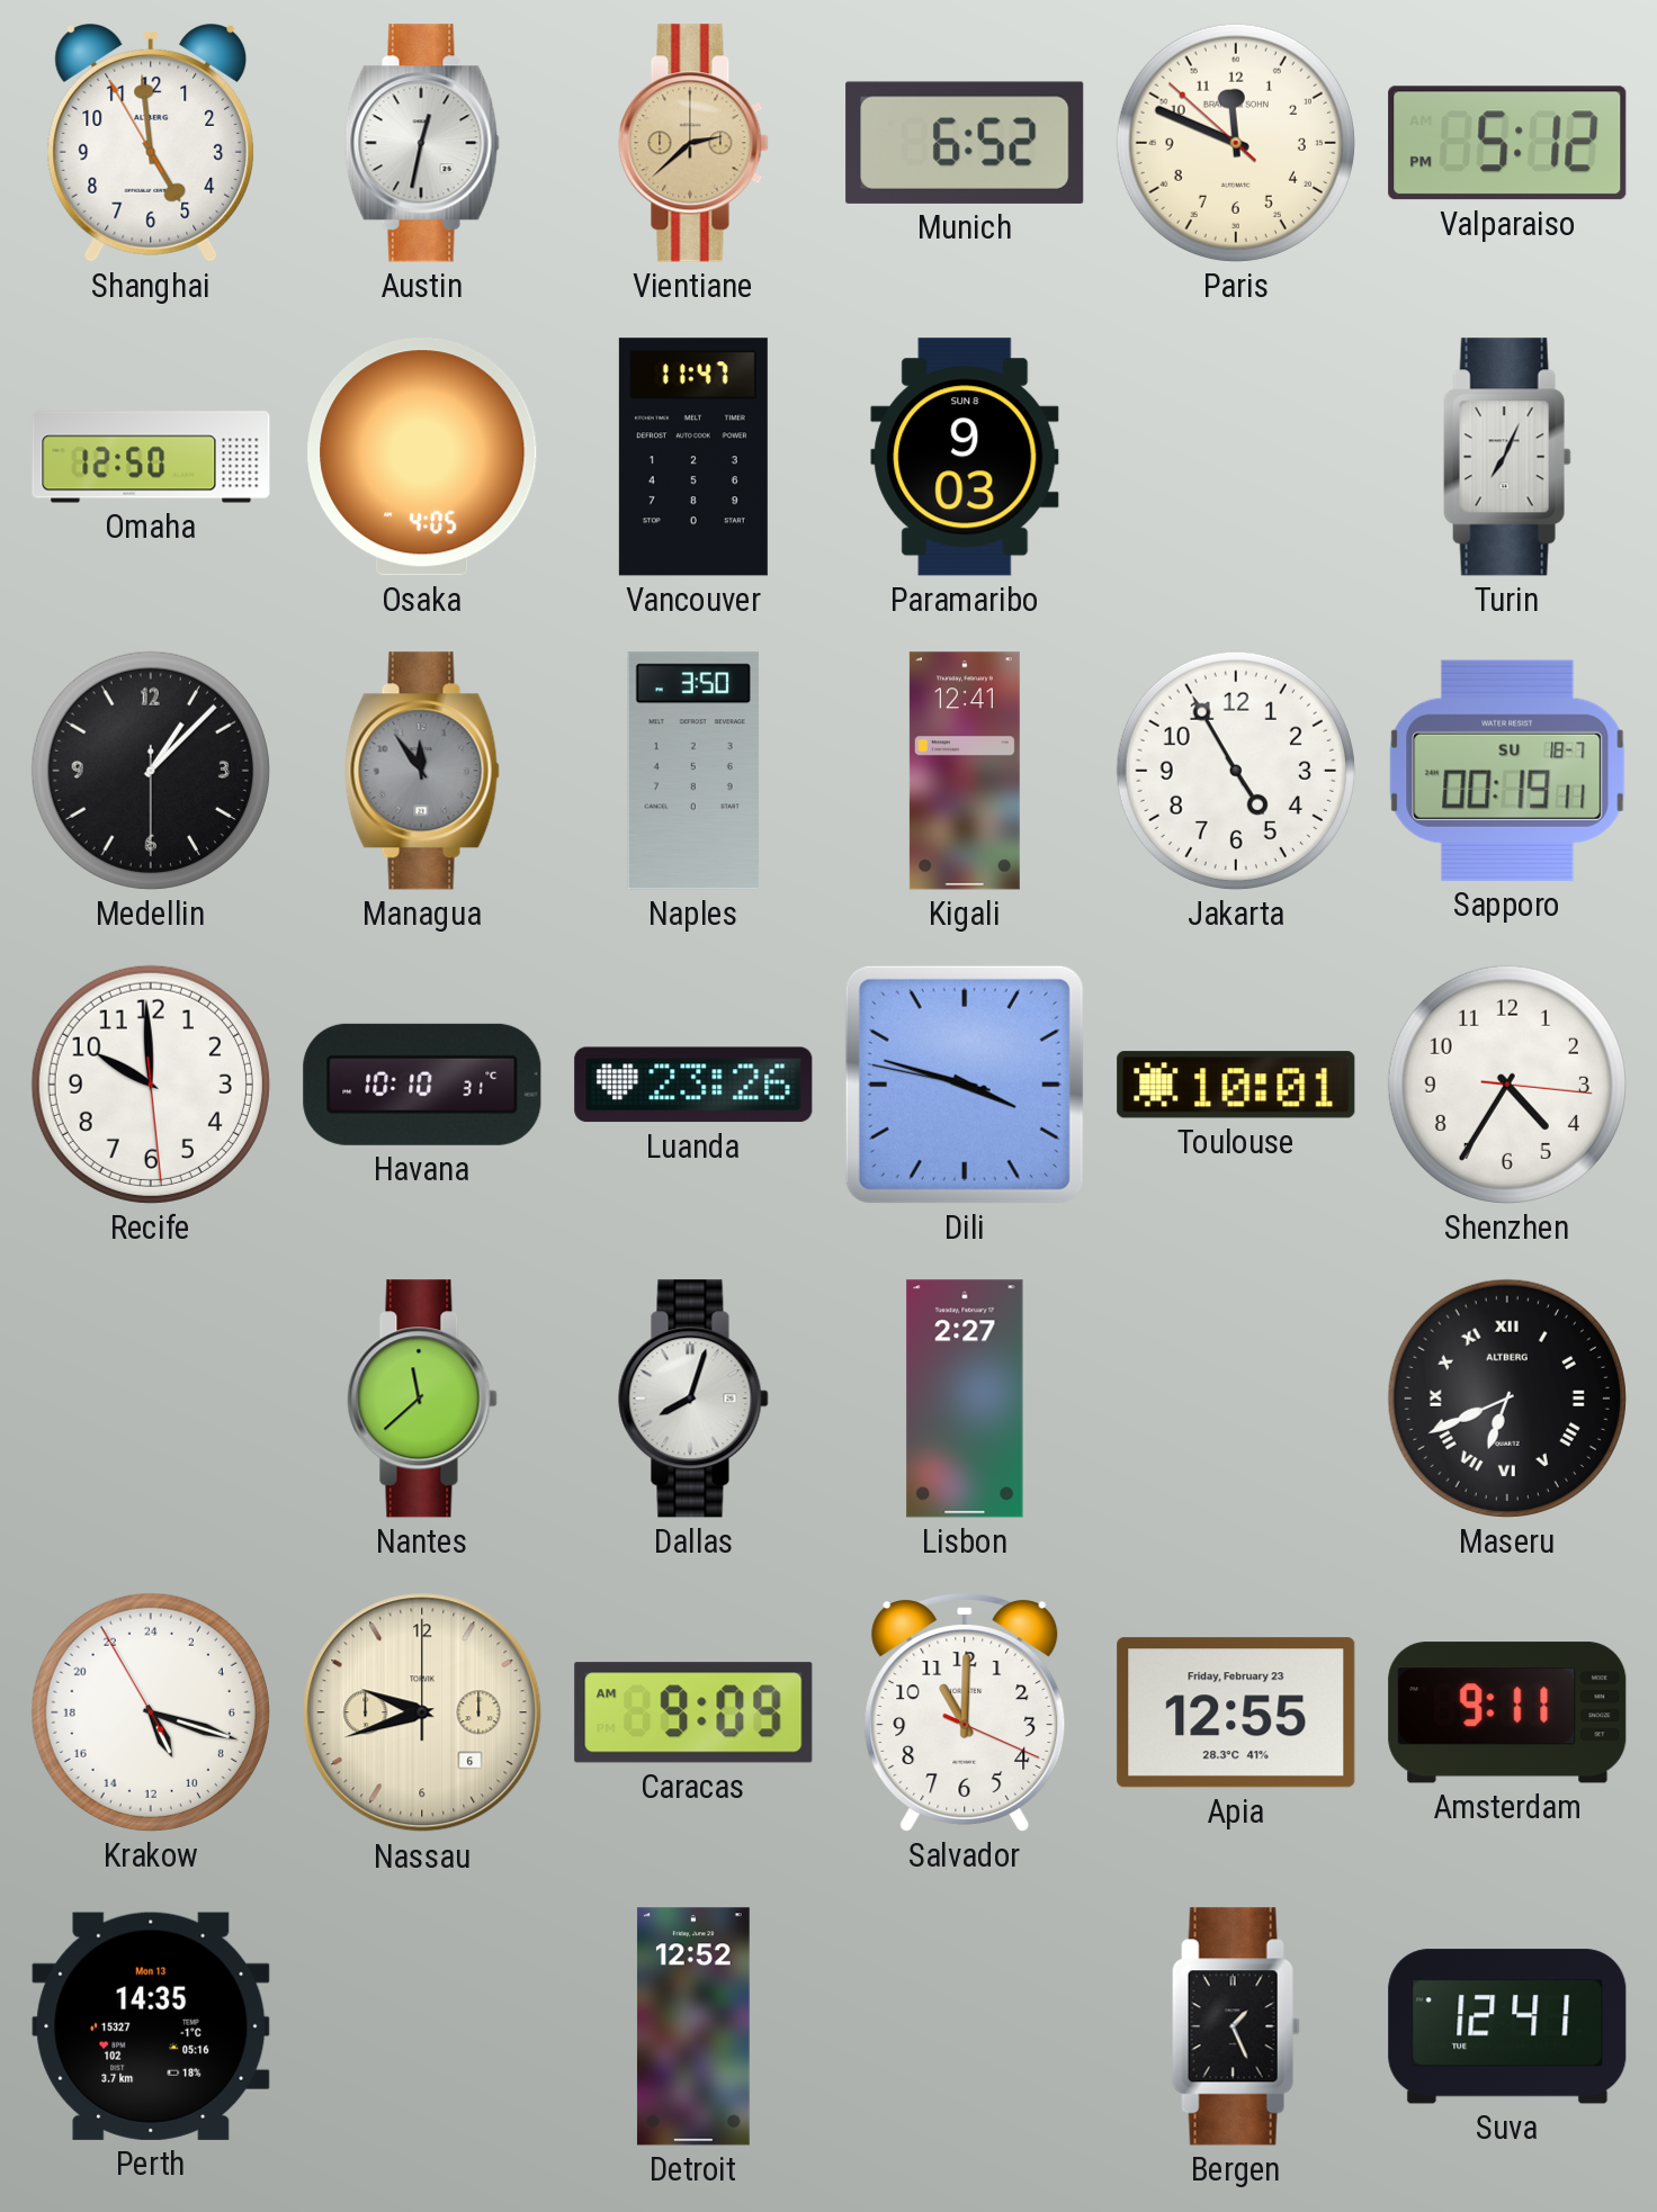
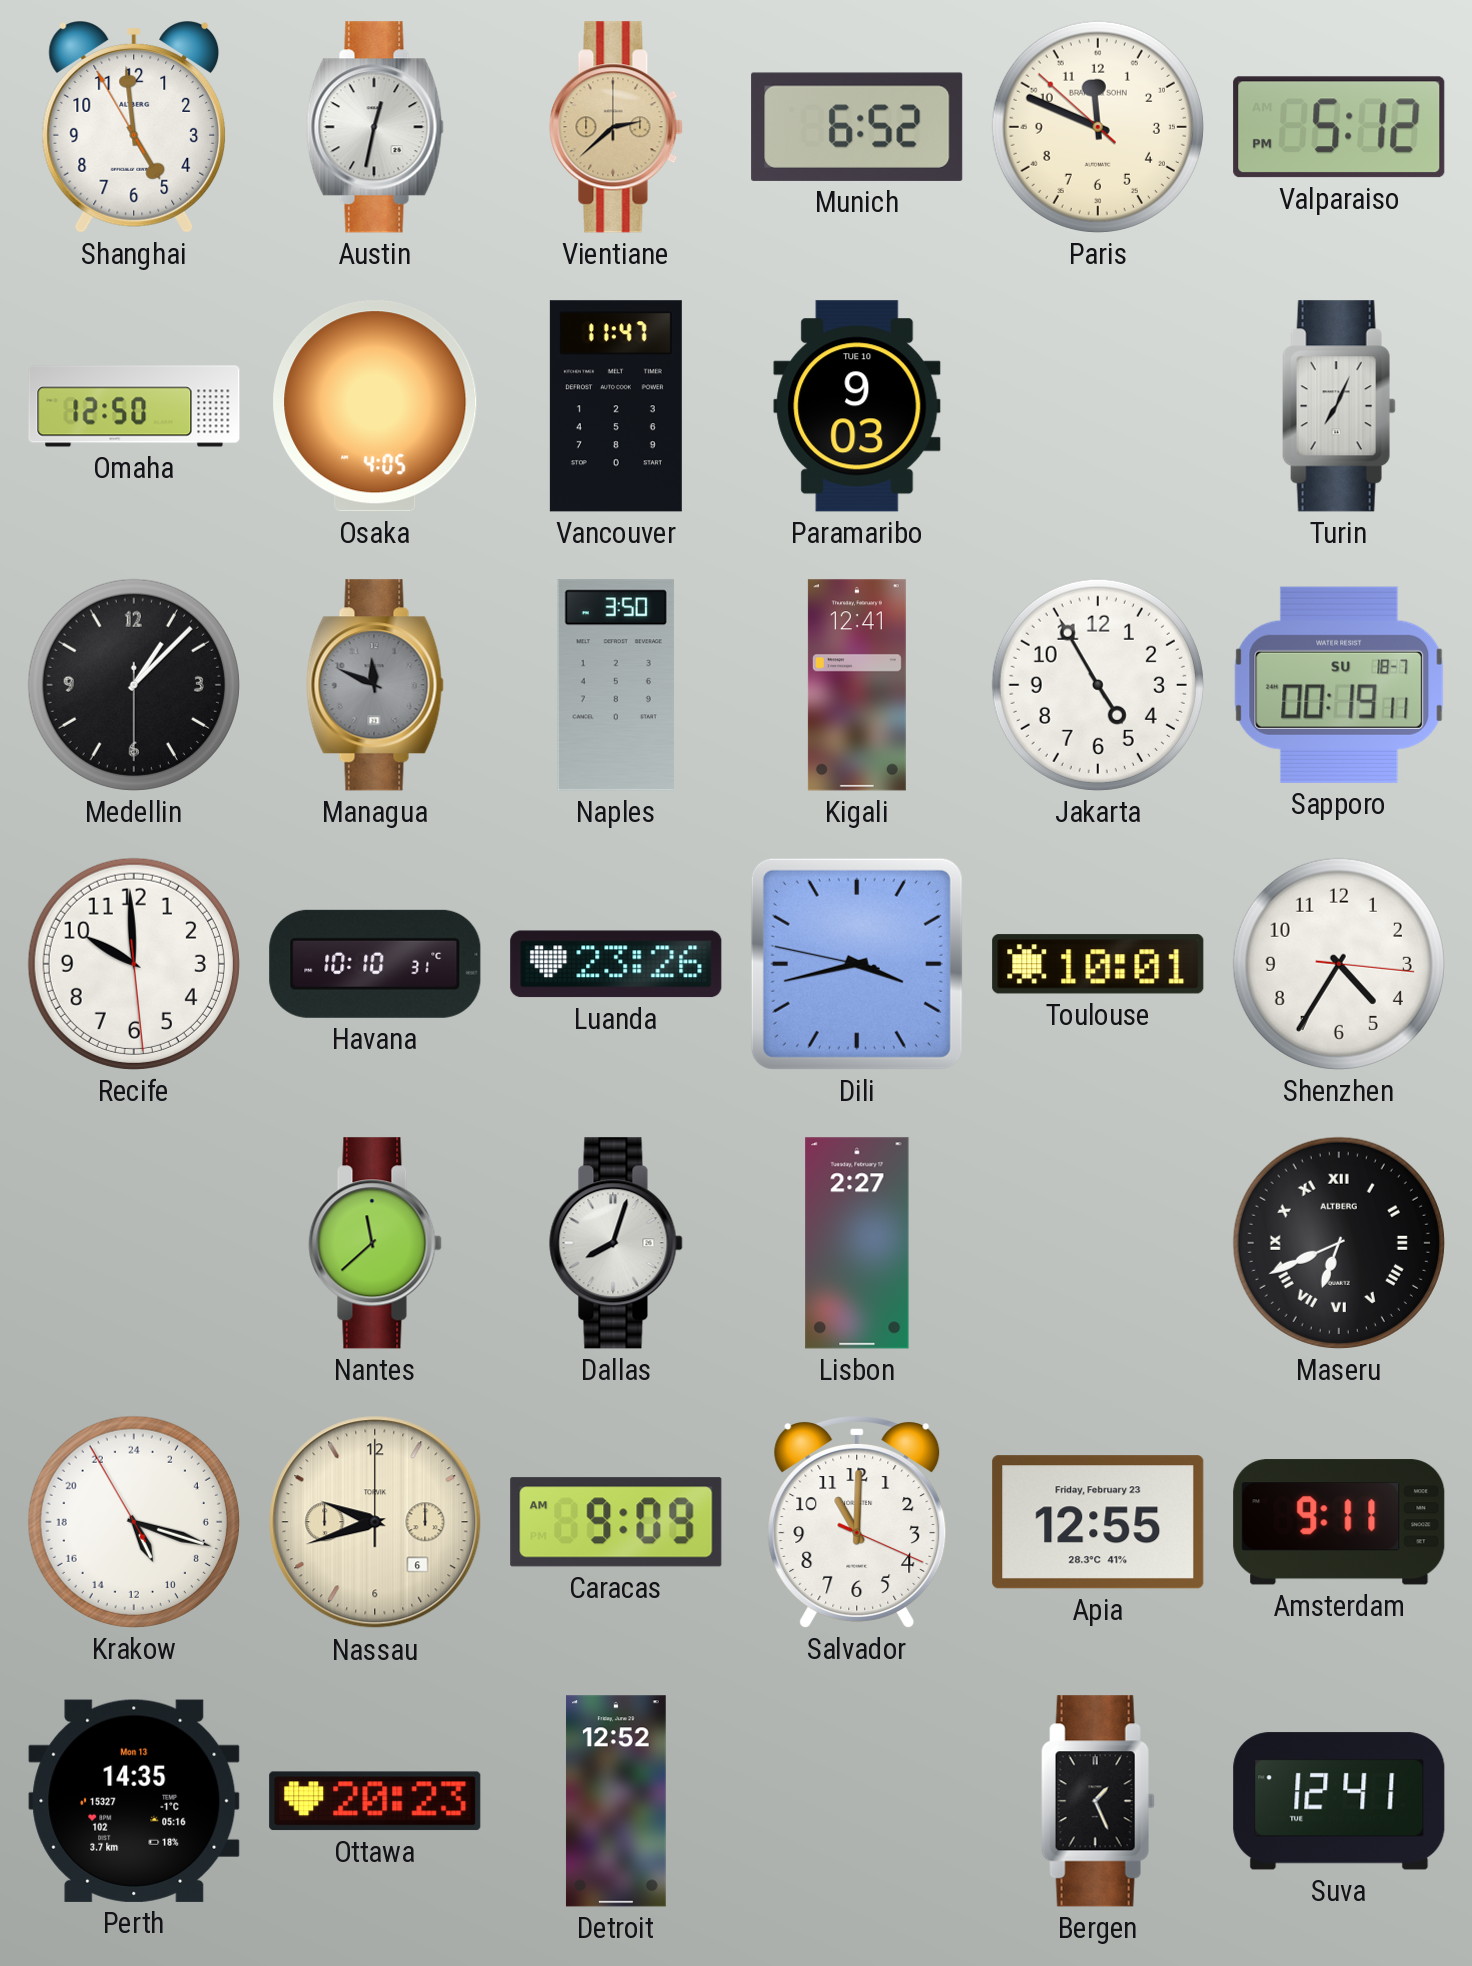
Paramaribo date: SUN 8 -> TUE 10 (857, 406)
Managua: 11:54 -> 11:49 (375, 685)
Dili: 3:47 -> 3:42 (857, 964)
Ottawa: none -> 20:23 (375, 1801)
